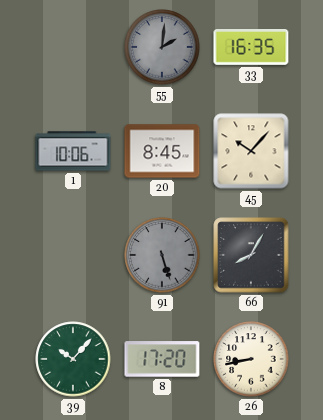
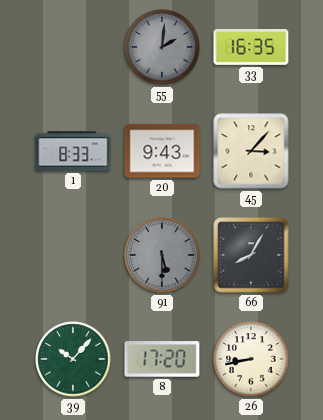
1: 10:06 -> 8:33 (73, 151)
20: 8:45 -> 9:43 (162, 151)
45: 10:07 -> 3:07 (251, 151)
91: 5:27 -> 5:30 (162, 255)
